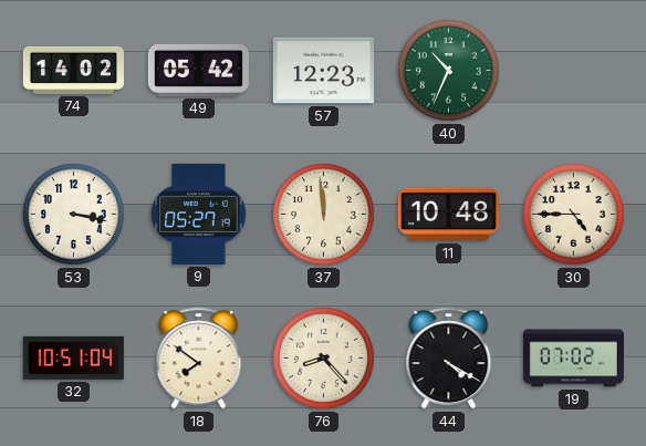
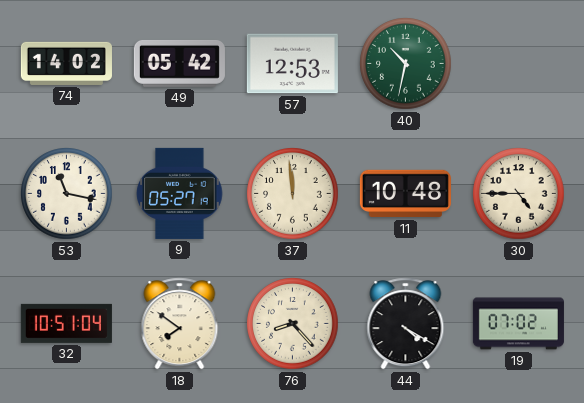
57: 12:23 -> 12:53 (292, 64)
40: 10:34 -> 10:32 (406, 64)
53: 3:17 -> 11:17 (67, 194)
